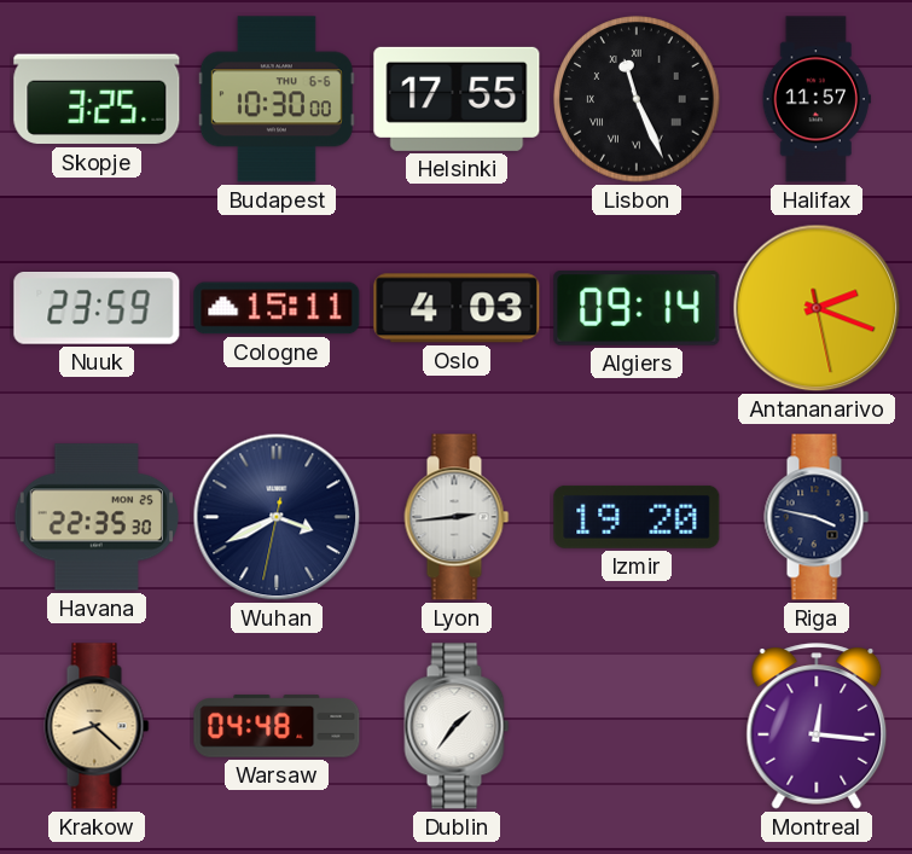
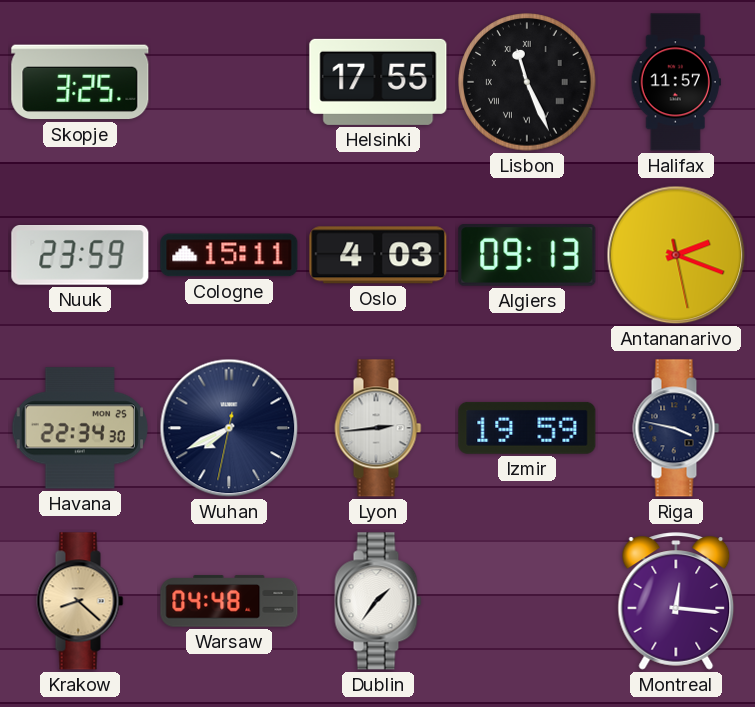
Budapest: 10:30 -> none (277, 99)
Algiers: 09:14 -> 09:13 (527, 255)
Havana: 22:35 -> 22:34 (80, 428)
Wuhan: 3:40 -> 7:40 (229, 428)
Izmir: 19:20 -> 19:59 (527, 428)
